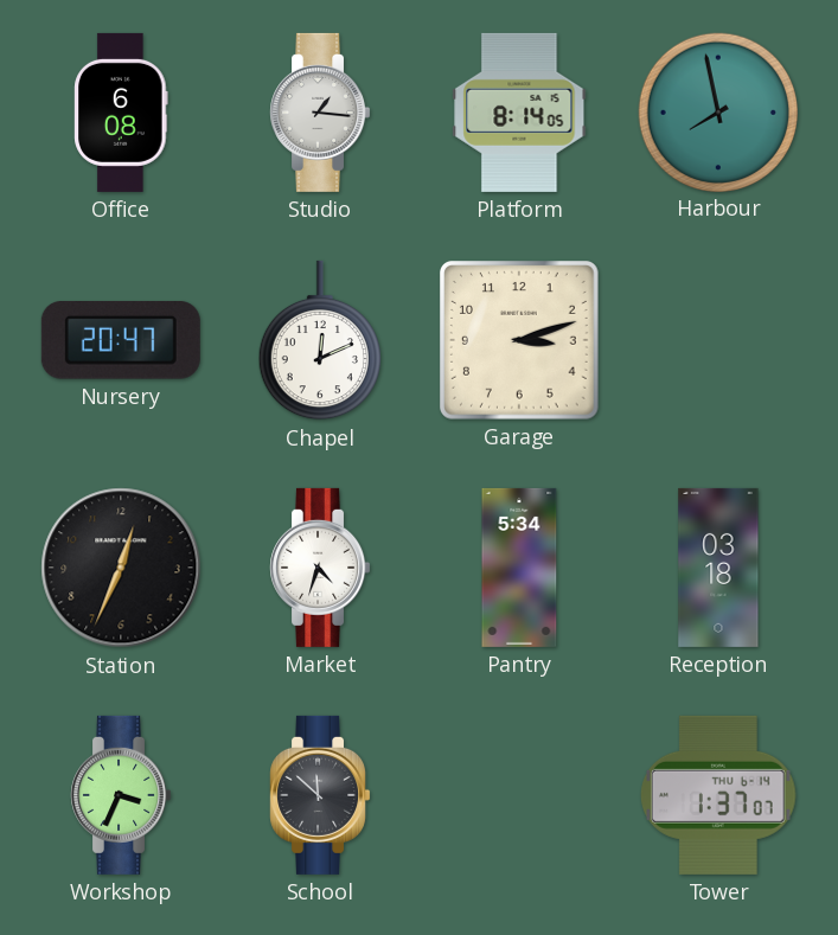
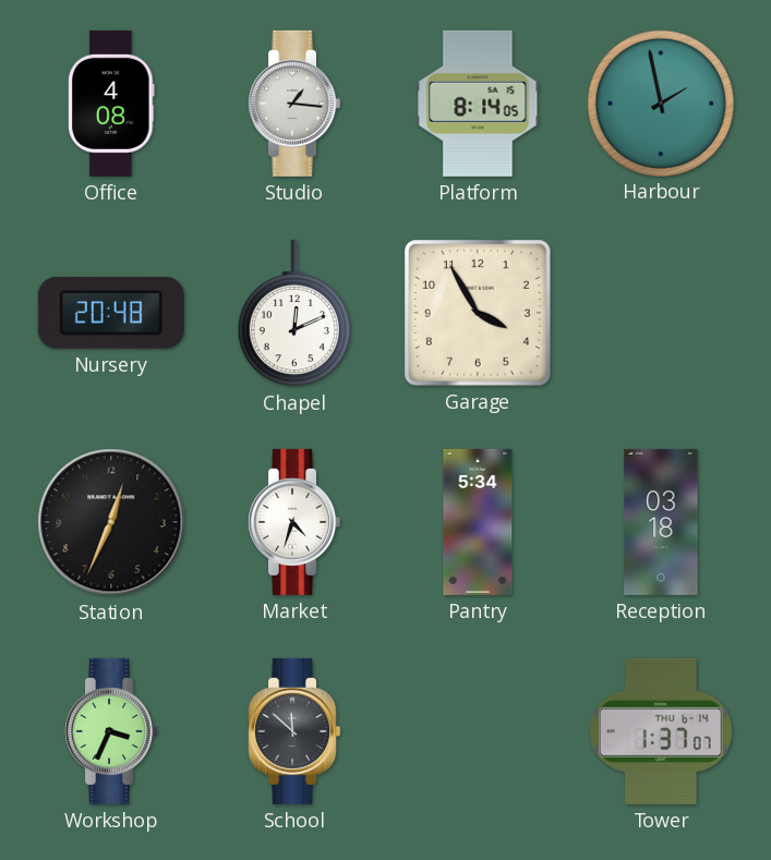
Office: 6:08 -> 4:08 (111, 104)
Harbour: 7:58 -> 1:58 (660, 102)
Nursery: 20:47 -> 20:48 (111, 314)
Garage: 3:12 -> 3:55 (479, 314)
